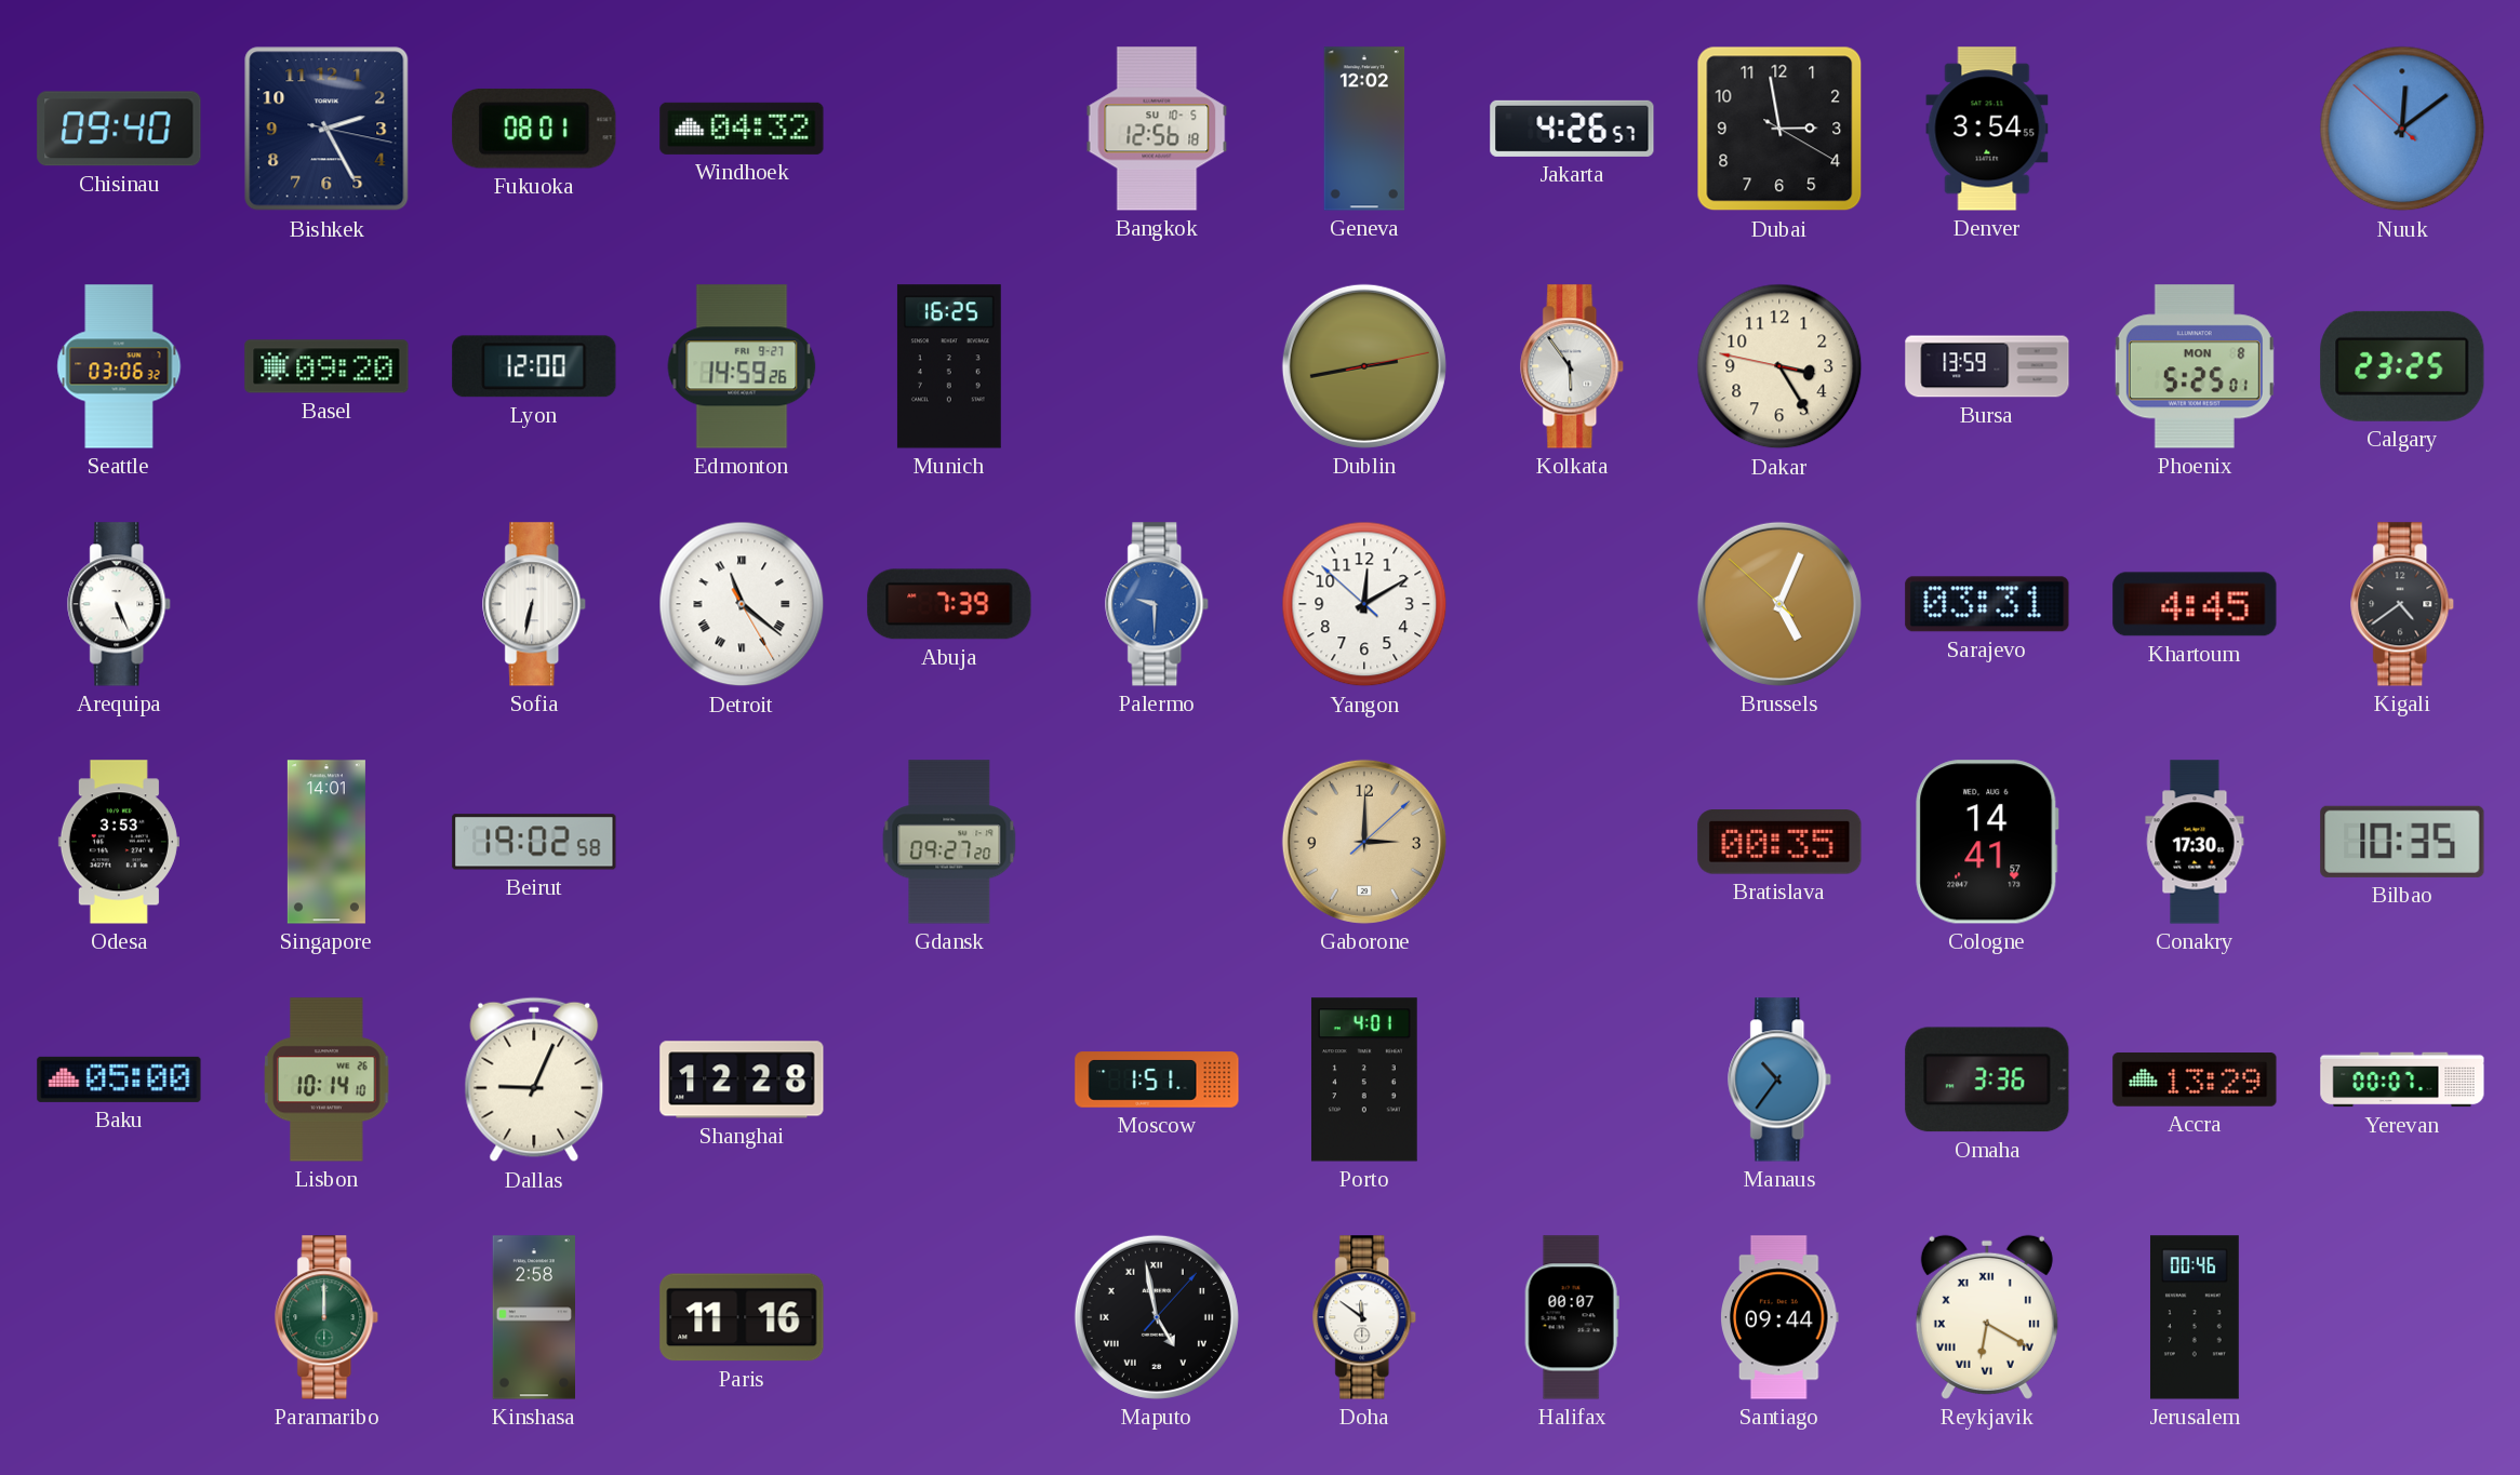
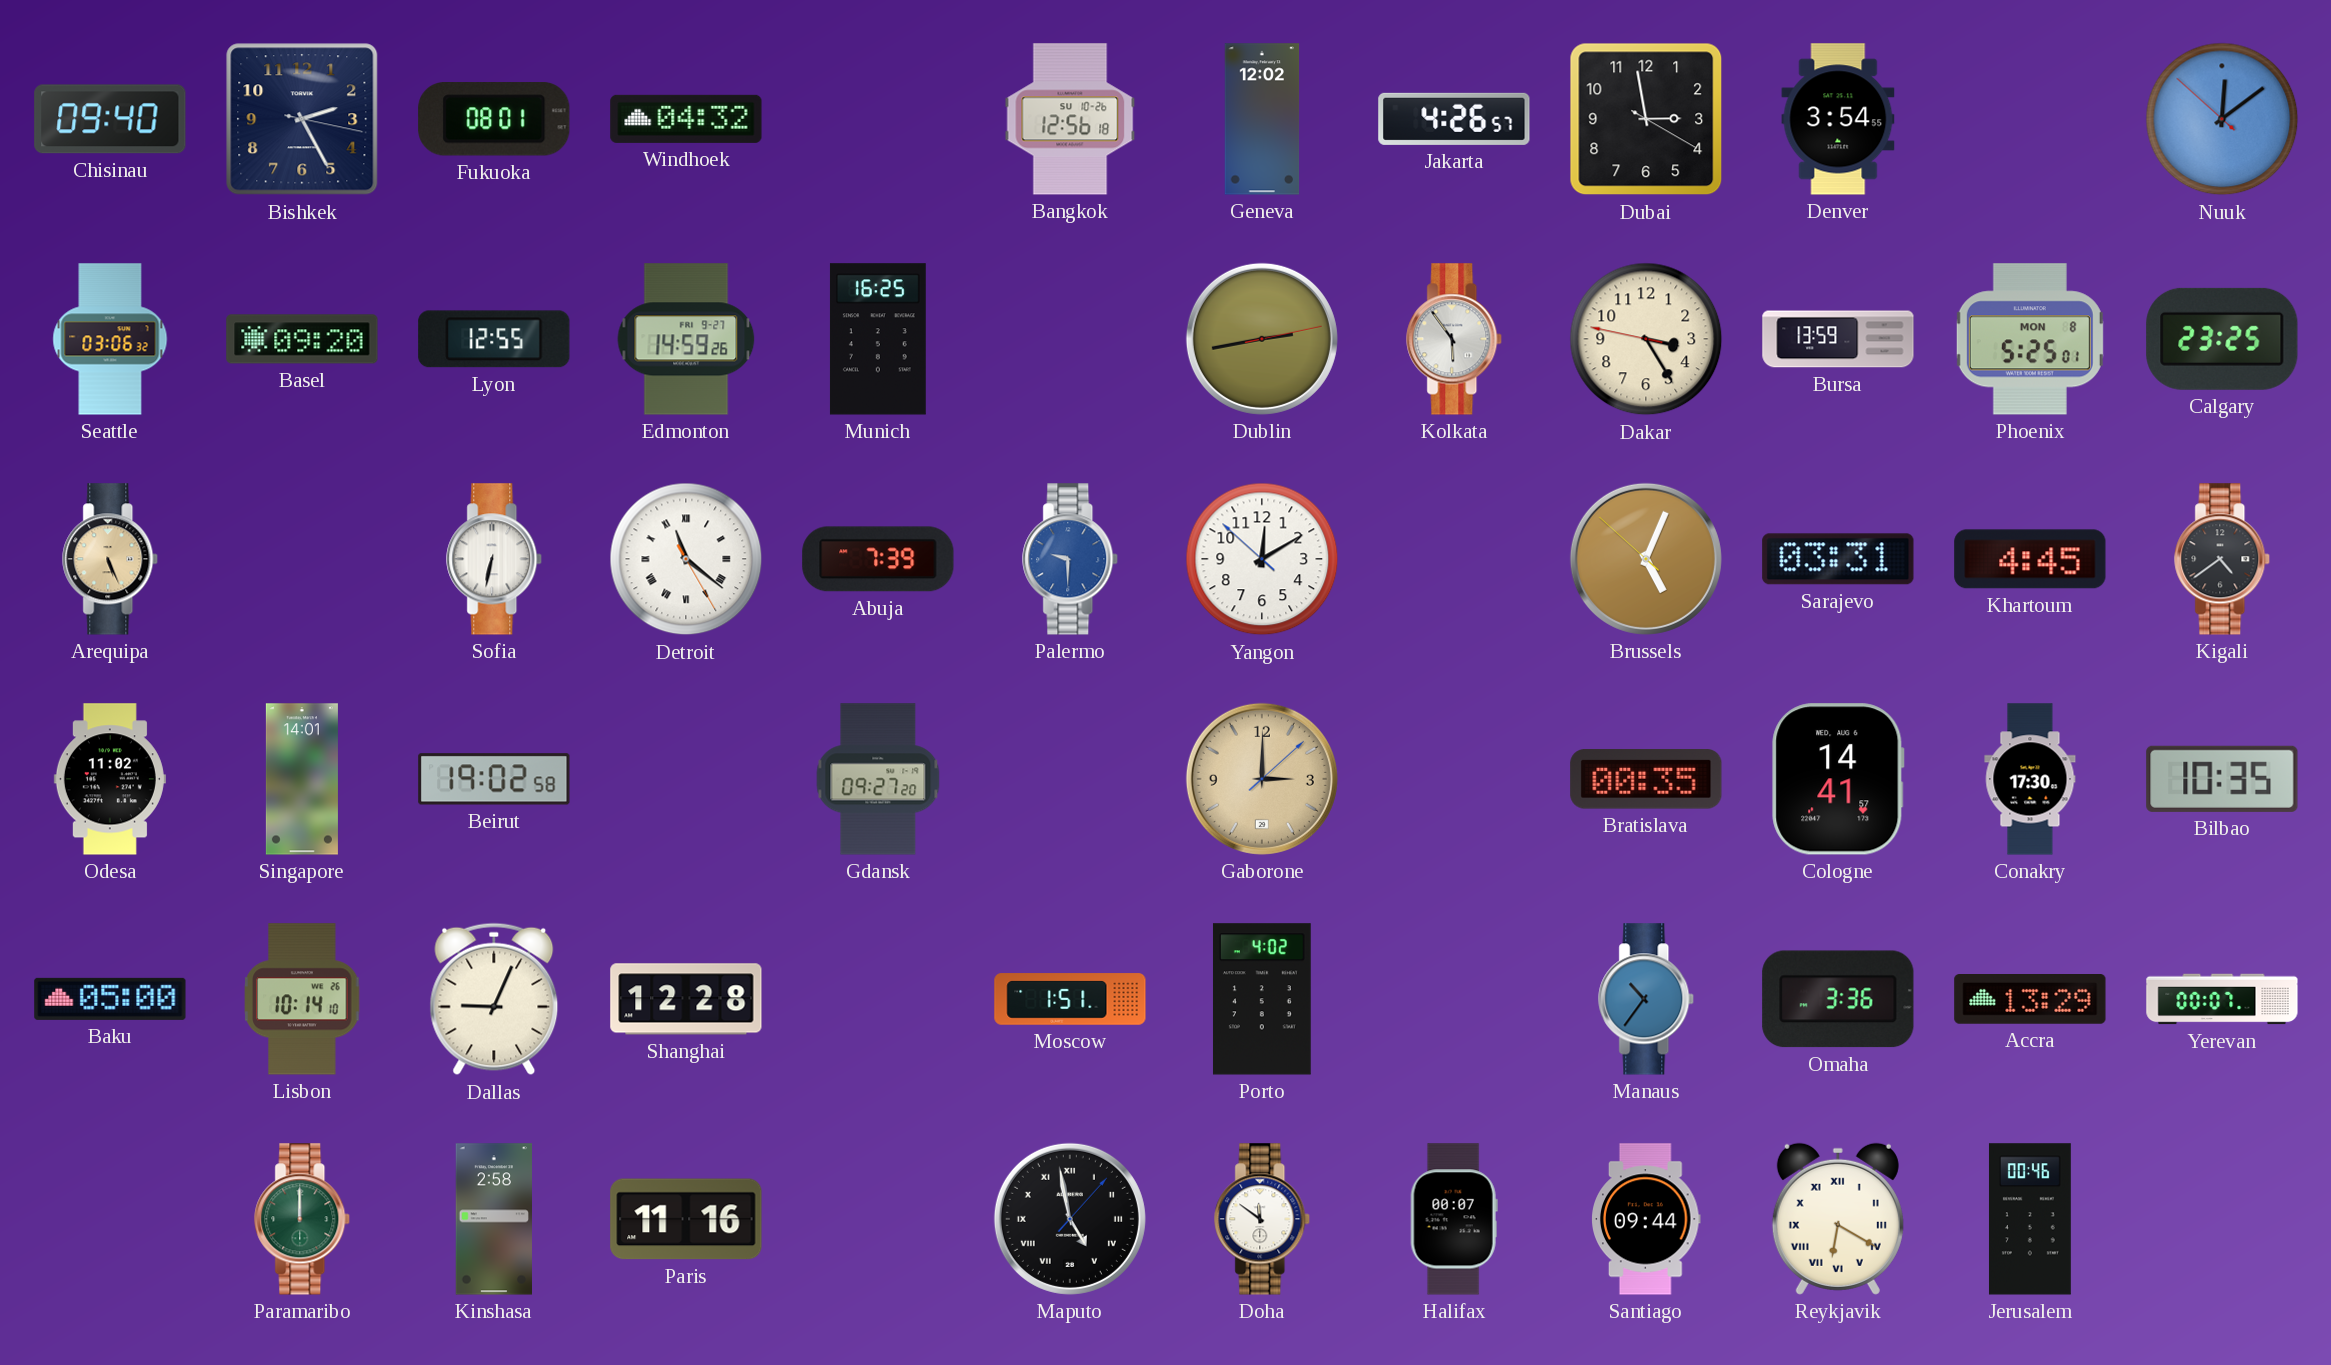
Bangkok date: SU 10-5 -> SU 10-26 (1070, 119)
Lyon: 12:00 -> 12:55 (494, 339)
Arequipa dial: white -> champagne (111, 559)
Odesa: 3:53 -> 11:02 (110, 779)
Porto: 4:01 -> 4:02 (1262, 999)
